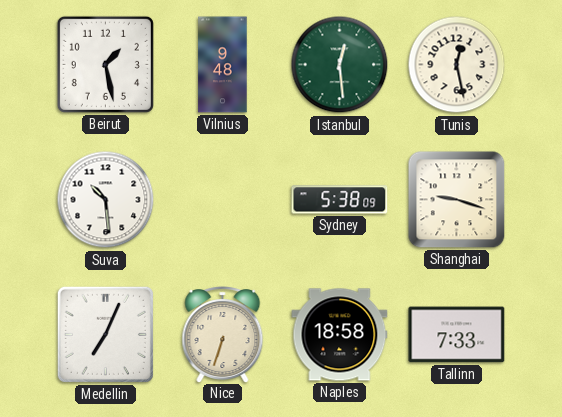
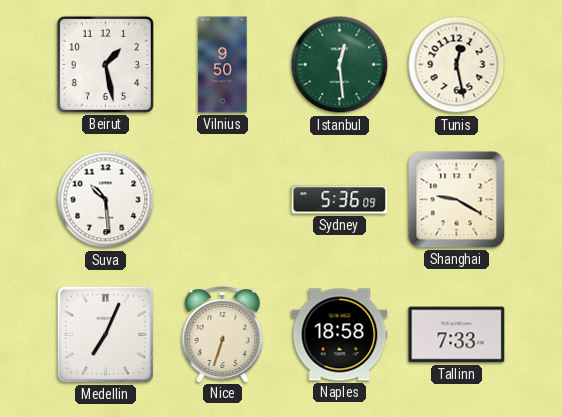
Vilnius: 9:48 -> 9:50 (223, 65)
Sydney: 5:38 -> 5:36 (340, 200)
Shanghai: 9:18 -> 9:20 (457, 200)
